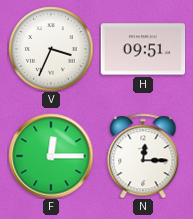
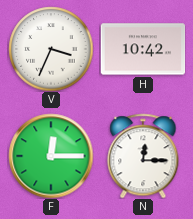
H: 09:51 -> 10:42 (143, 49)
